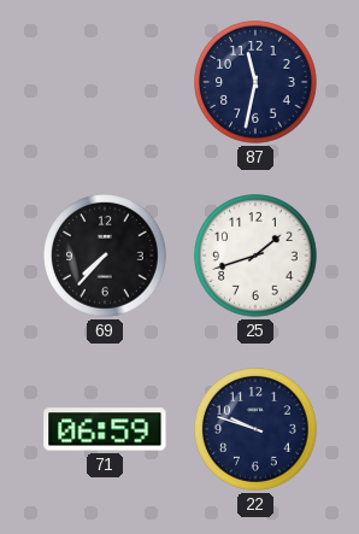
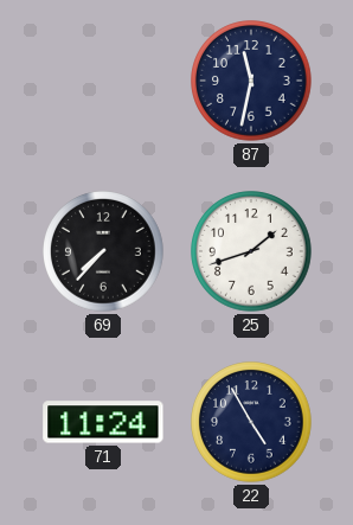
71: 06:59 -> 11:24 (103, 422)
22: 9:48 -> 4:55 (251, 422)
